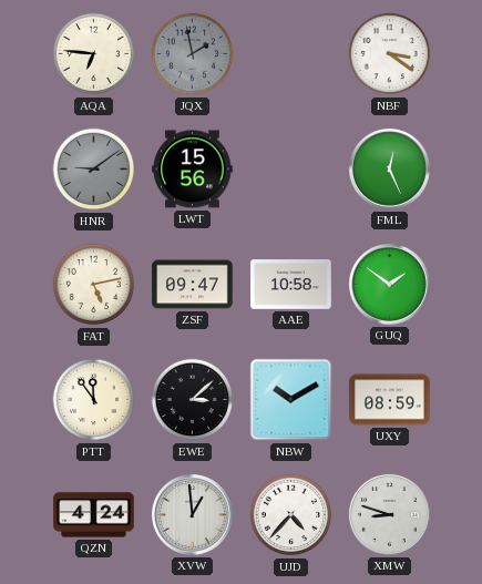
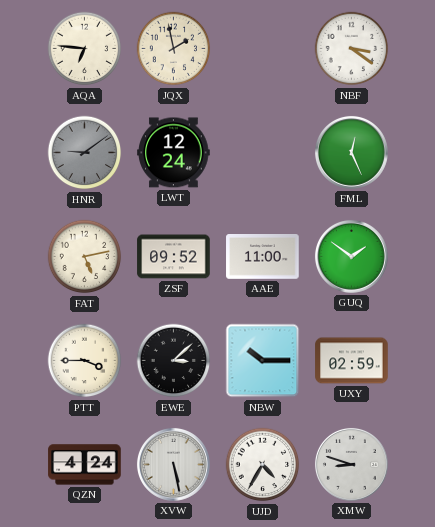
JQX dial: grey -> cream (174, 49)
LWT: 15:56 -> 12:24 (174, 153)
ZSF: 09:47 -> 09:52 (174, 257)
AAE: 10:58 -> 11:00 (263, 257)
PTT: 11:54 -> 3:45 (85, 361)
NBW: 10:10 -> 10:15 (263, 361)
UXY: 08:59 -> 02:59 (352, 361)
XVW: 12:59 -> 5:28 (173, 464)
UJD: 4:37 -> 4:35 (263, 465)
